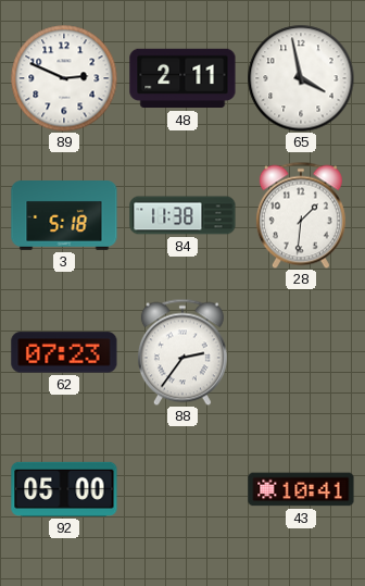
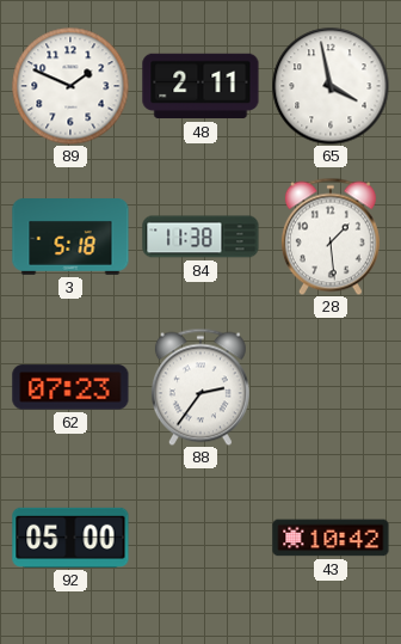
89: 2:49 -> 1:49 (70, 86)
28: 1:31 -> 1:29 (331, 237)
43: 10:41 -> 10:42 (331, 538)
